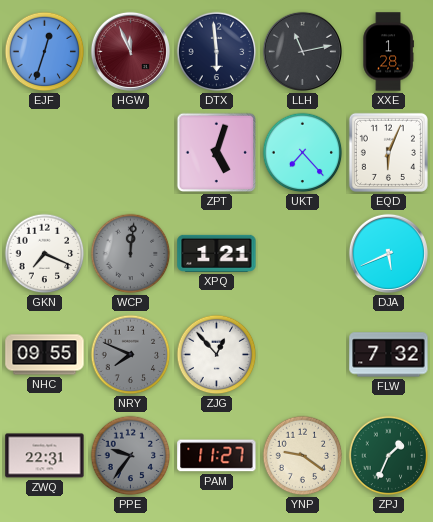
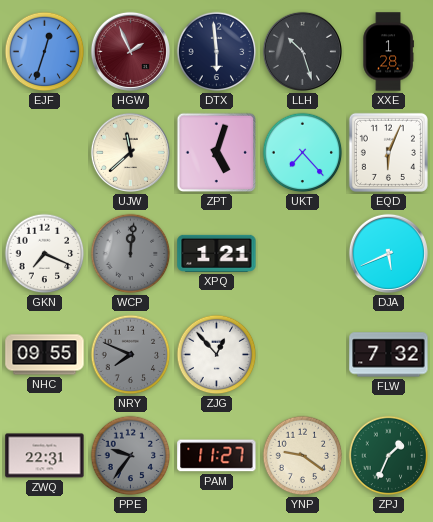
HGW: 11:56 -> 1:56 (130, 51)
LLH: 11:13 -> 10:27 (302, 51)
UJW: none -> 11:38 (130, 152)
